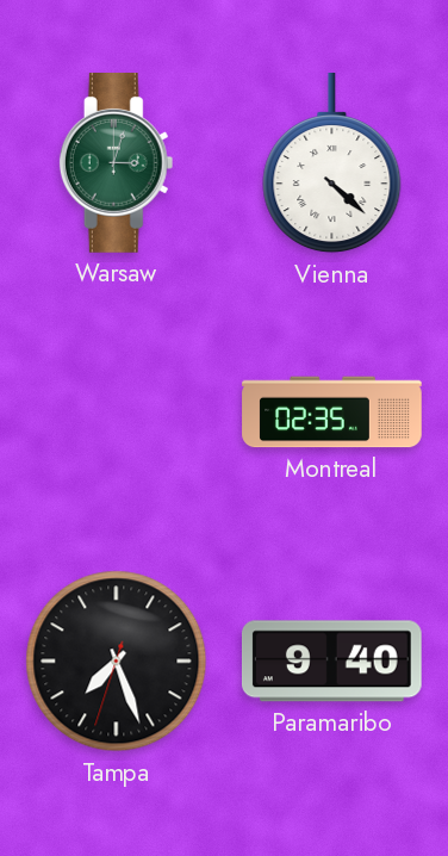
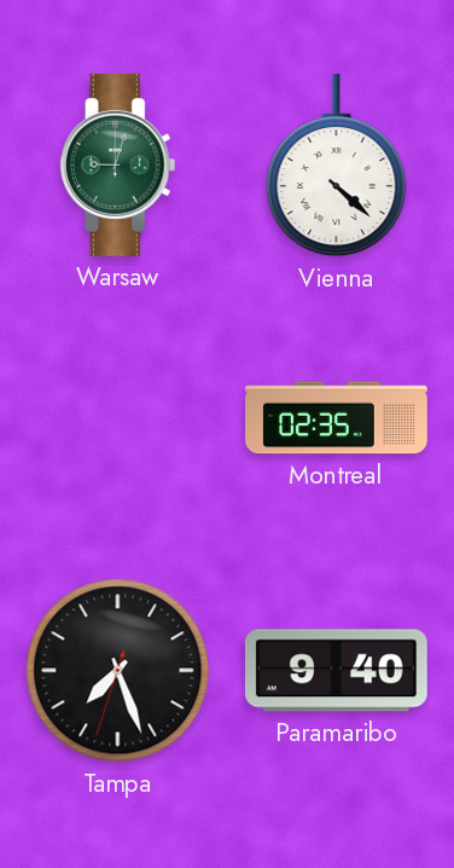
Warsaw: 3:03 -> 9:03 (118, 166)
